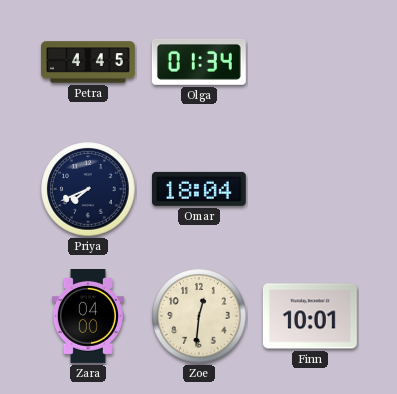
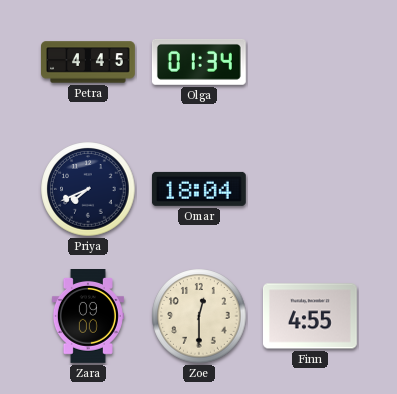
Zara: 04:00 -> 09:00 (88, 317)
Zoe: 12:31 -> 12:30 (199, 316)
Finn: 10:01 -> 4:55 (310, 316)
